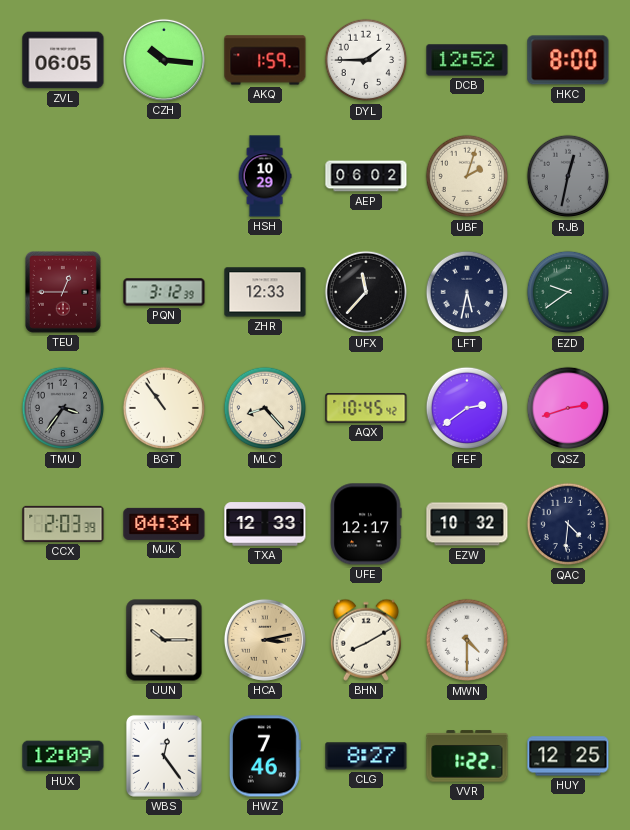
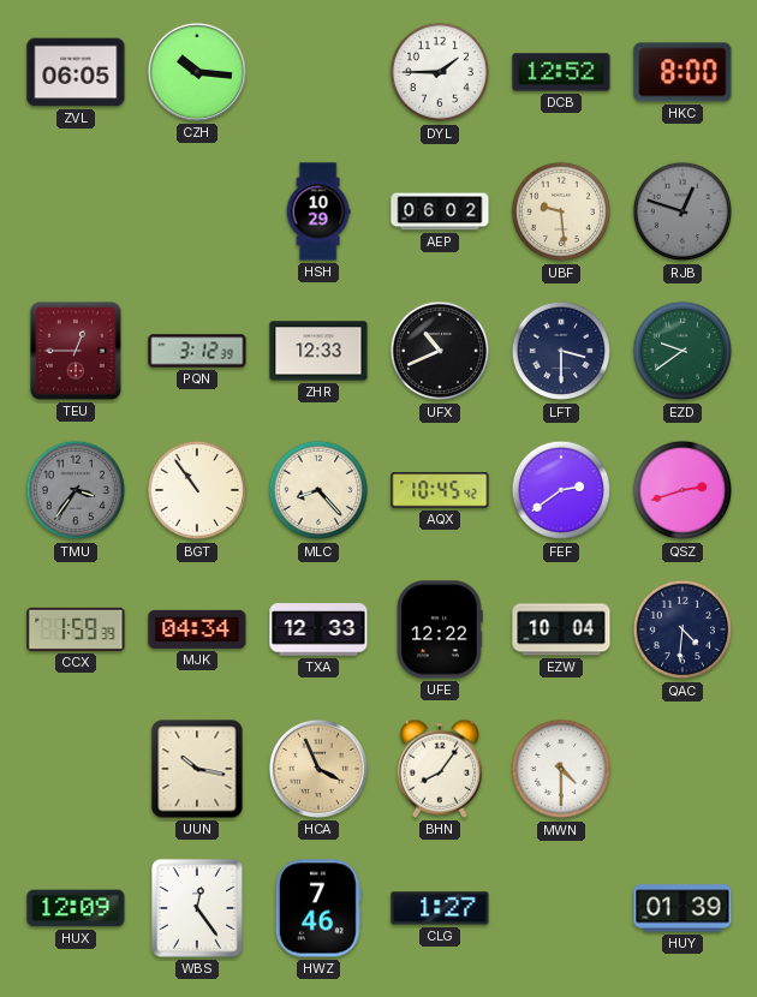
AKQ: 1:59 -> none (265, 60)
UBF: 2:03 -> 9:29 (561, 211)
RJB: 12:32 -> 12:48 (683, 211)
UFX: 11:37 -> 10:41 (440, 351)
LFT: 5:32 -> 3:30 (561, 351)
CCX: 2:03 -> 1:59 (76, 629)
UFE: 12:17 -> 12:22 (440, 629)
EZW: 10:32 -> 10:04 (561, 629)
UUN: 10:15 -> 10:17 (197, 769)
HCA: 3:13 -> 3:56 (318, 769)
BHN: 8:10 -> 8:06 (439, 769)
CLG: 8:27 -> 1:27 (440, 908)
VVR: 1:22 -> none (467, 756)
HUY: 12:25 -> 01:39 (683, 908)
